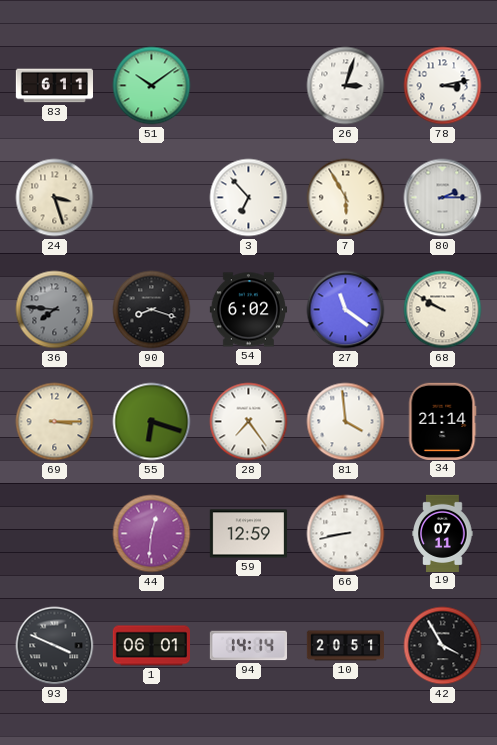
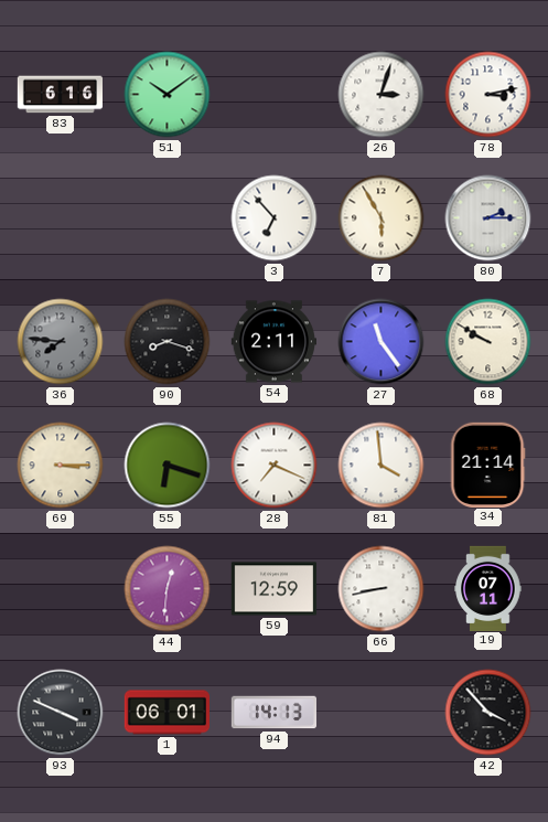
83: 6:11 -> 6:16 (60, 95)
24: 3:27 -> none (55, 198)
54: 6:02 -> 2:11 (273, 342)
27: 11:21 -> 11:24 (382, 342)
28: 7:24 -> 7:19 (275, 466)
94: 14:14 -> 14:13 (273, 713)
10: 20:51 -> none (345, 646)
42: 3:55 -> 3:53 (488, 713)
